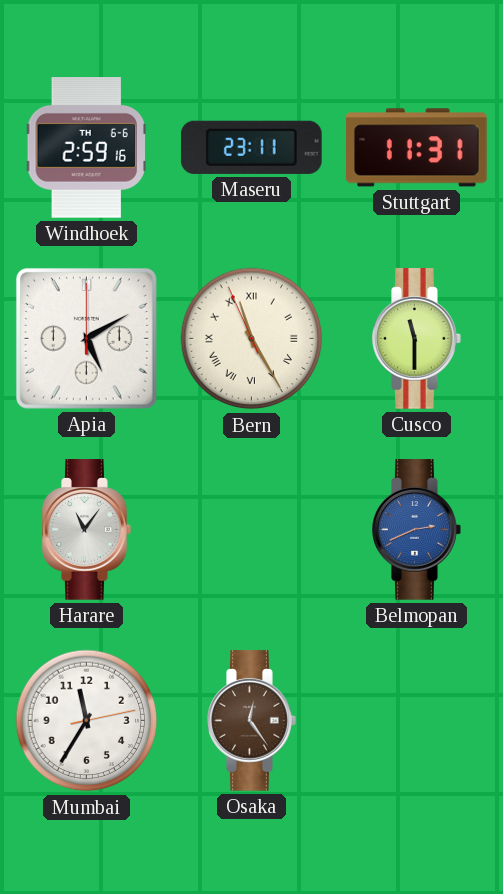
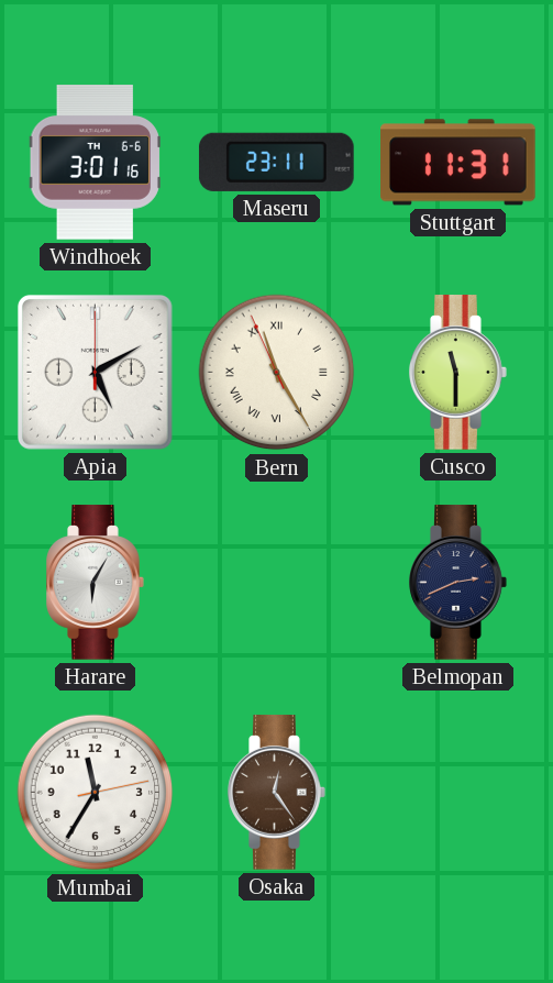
Windhoek: 2:59 -> 3:01 (95, 163)
Harare: 11:06 -> 6:05 (96, 583)
Belmopan dial: blue -> navy (458, 583)
